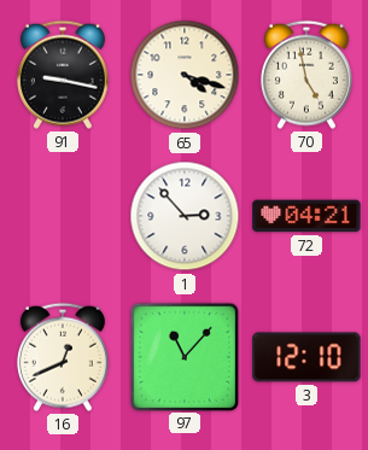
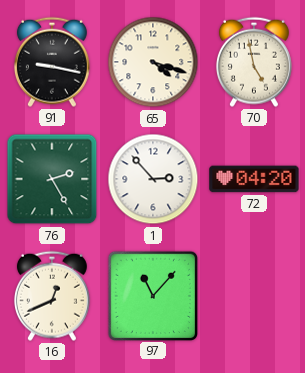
76: none -> 2:25 (52, 179)
72: 04:21 -> 04:20 (254, 179)
3: 12:10 -> none (306, 357)
